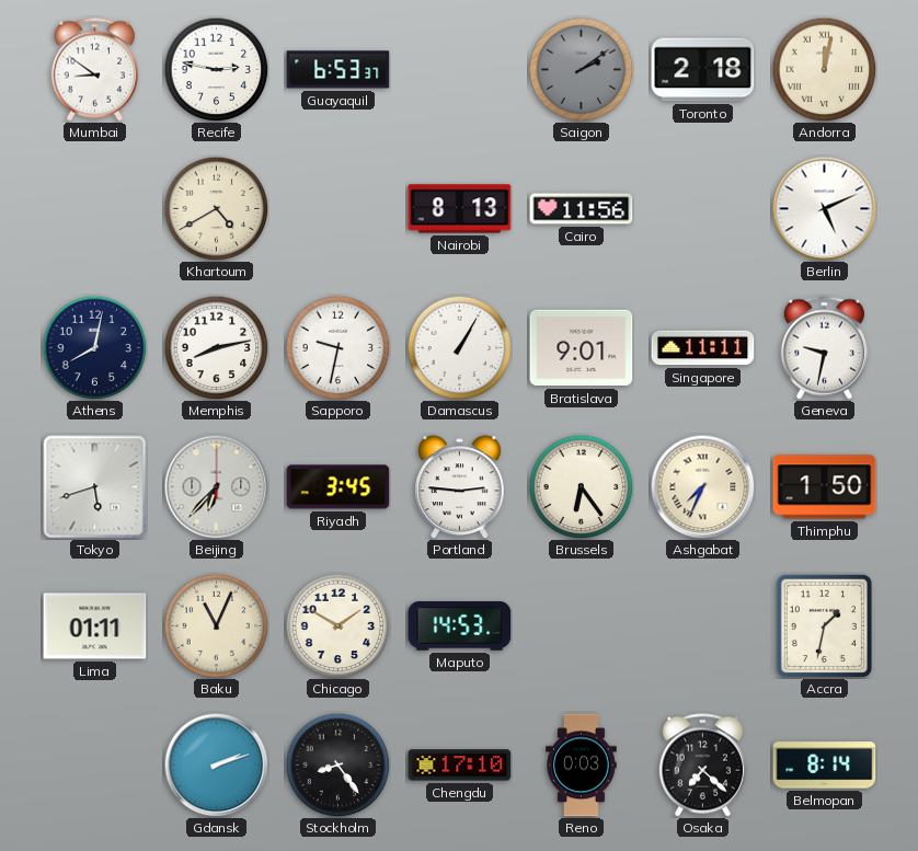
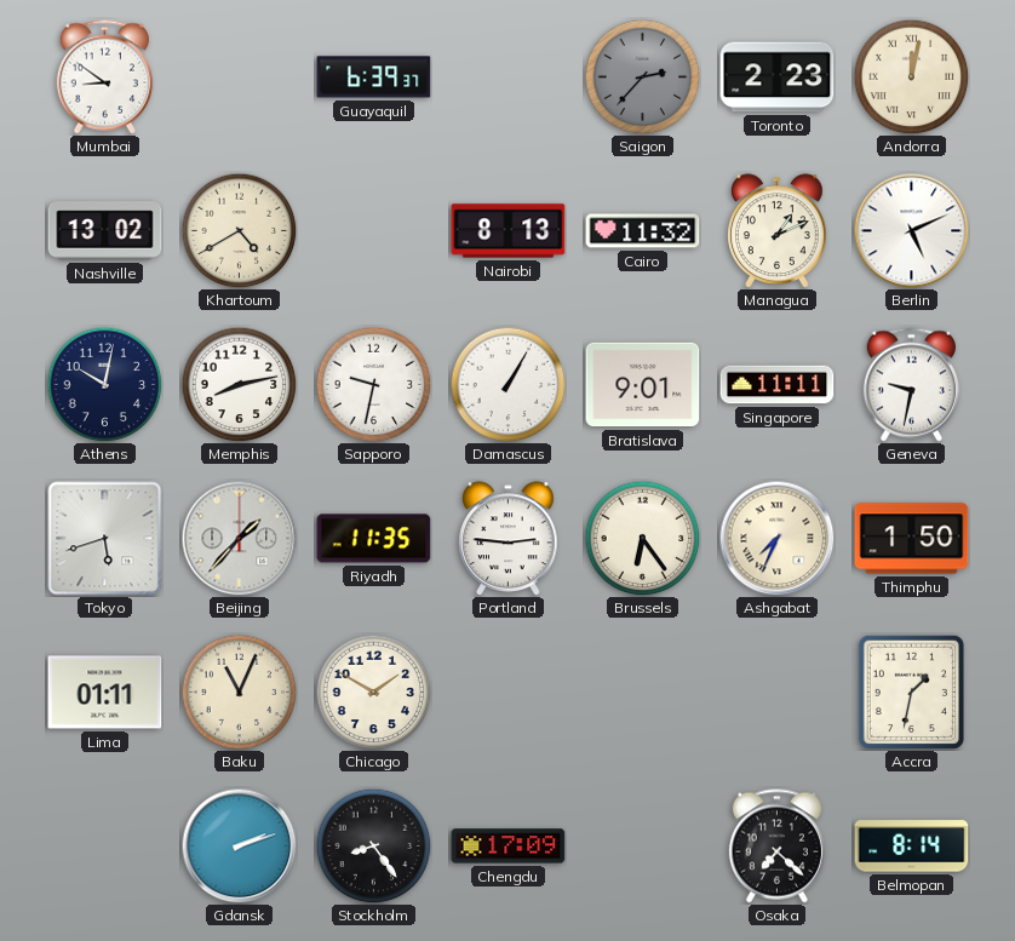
Recife: 2:47 -> none (216, 69)
Guayaquil: 6:53 -> 6:39 (374, 78)
Saigon: 2:09 -> 2:37 (642, 76)
Toronto: 2:18 -> 2:23 (778, 78)
Nashville: none -> 13:02 (105, 231)
Cairo: 11:56 -> 11:32 (643, 231)
Managua: none -> 1:11 (778, 230)
Athens: 8:02 -> 10:02 (104, 384)
Beijing: 6:37 -> 1:37 (239, 538)
Riyadh: 3:45 -> 11:35 (374, 539)
Maputo: 14:53 -> none (460, 626)
Chengdu: 17:10 -> 17:09 (509, 847)
Reno: 0:03 -> none (582, 766)
